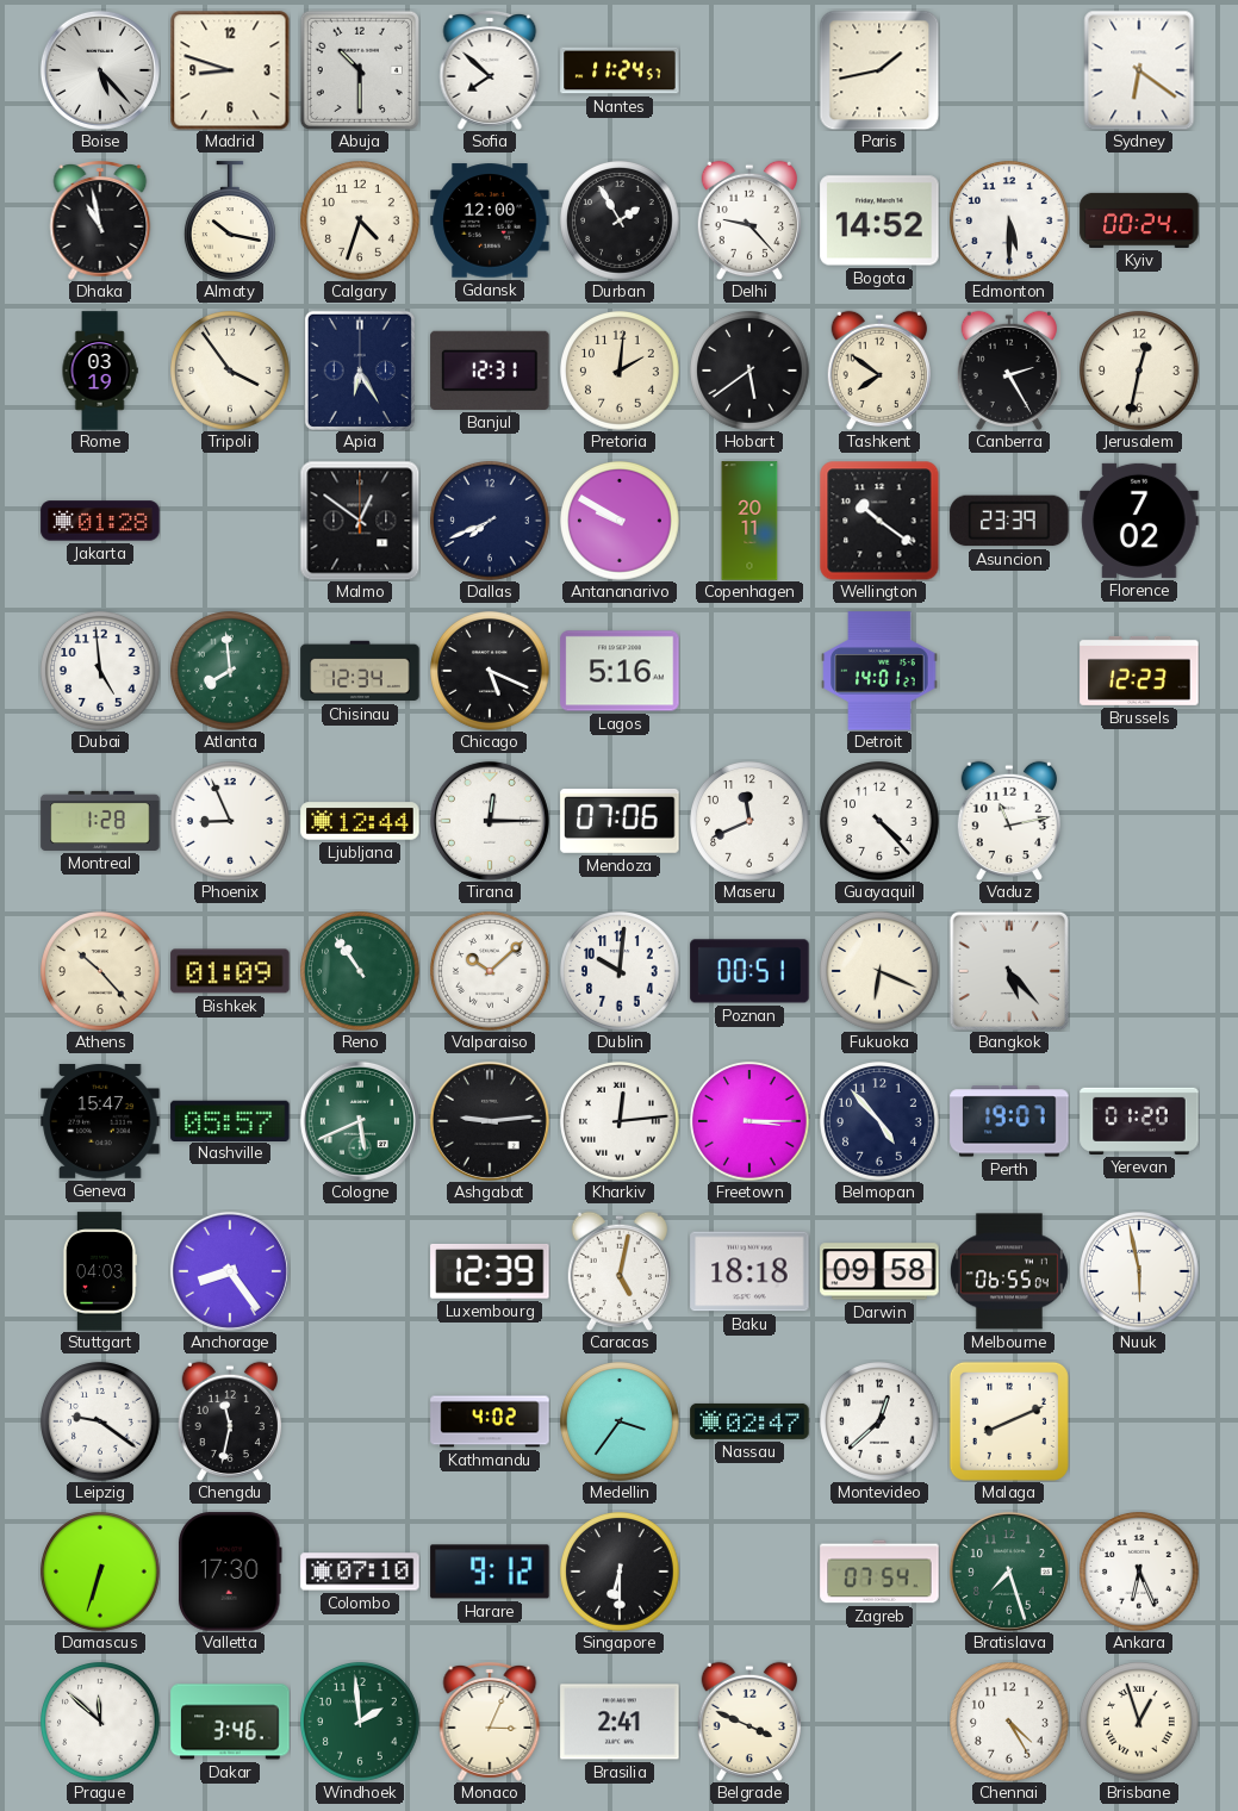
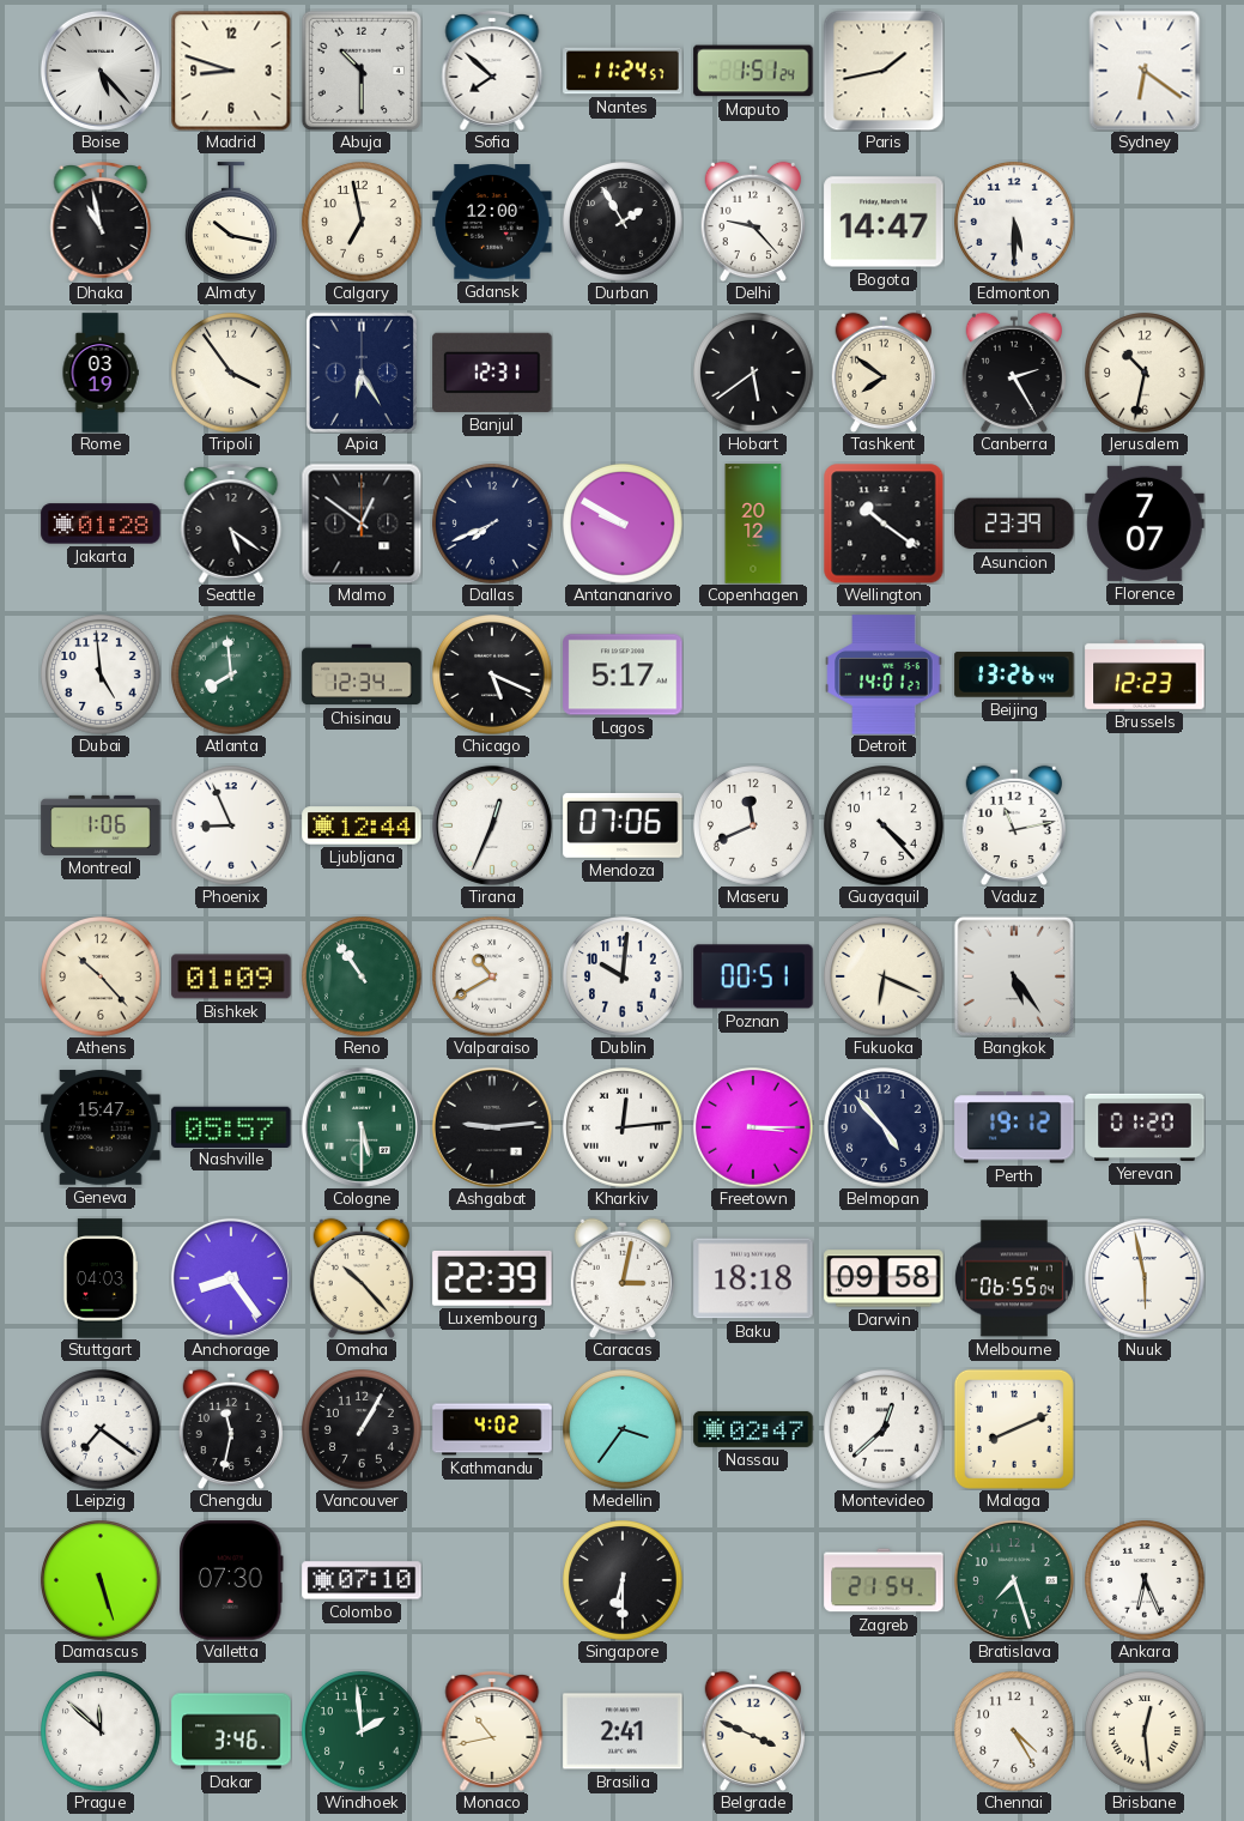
Maputo: none -> 1:51 (753, 71)
Calgary: 4:33 -> 6:58 (363, 223)
Bogota: 14:52 -> 14:47 (884, 222)
Kyiv: 00:24 -> none (1139, 220)
Pretoria: 2:01 -> none (621, 372)
Jerusalem: 12:32 -> 10:32 (1146, 374)
Seattle: none -> 5:21 (231, 524)
Copenhagen: 20:11 -> 20:12 (753, 524)
Florence: 7:02 -> 7:07 (1145, 524)
Lagos: 5:16 -> 5:17 (623, 674)
Beijing: none -> 13:26 (1014, 674)
Montreal: 1:28 -> 1:06 (101, 825)
Tirana: 12:15 -> 12:34 (492, 825)
Valparaiso: 10:08 -> 10:40 (493, 978)
Bangkok: 5:23 -> 5:24 (1014, 976)
Cologne: 5:41 -> 5:30 (362, 1127)
Perth: 19:07 -> 19:12 (1014, 1127)
Omaha: none -> 10:23 (360, 1278)
Luxembourg: 12:39 -> 22:39 (492, 1278)
Caracas: 5:02 -> 3:02 (621, 1278)
Leipzig: 9:21 -> 7:21 (102, 1430)
Vancouver: none -> 1:05 (363, 1430)
Damascus: 6:33 -> 5:27 (102, 1581)
Valletta: 17:30 -> 07:30 (232, 1580)
Harare: 9:12 -> none (490, 1572)
Zagreb: 07:54 -> 21:54 (884, 1580)
Monaco: 3:04 -> 10:43 (492, 1731)
Brisbane: 12:57 -> 12:29 (1146, 1732)
